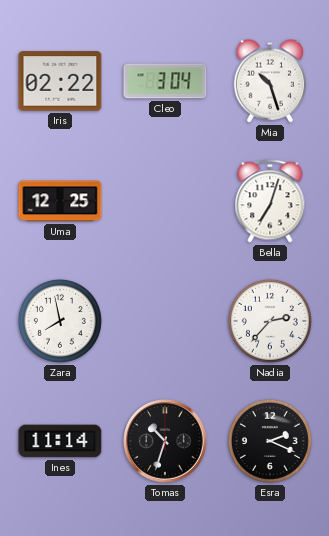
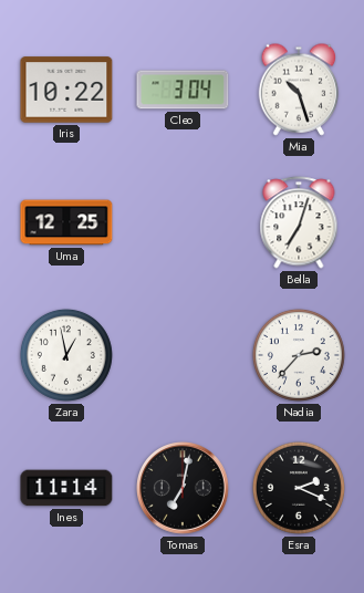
Iris: 02:22 -> 10:22 (66, 90)
Zara: 7:58 -> 12:58 (66, 355)
Tomas: 10:33 -> 7:02 (184, 489)
